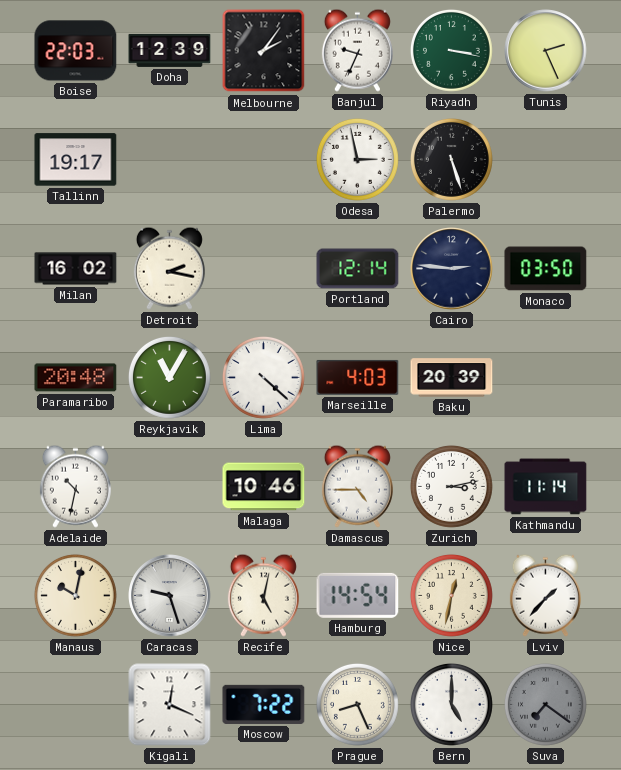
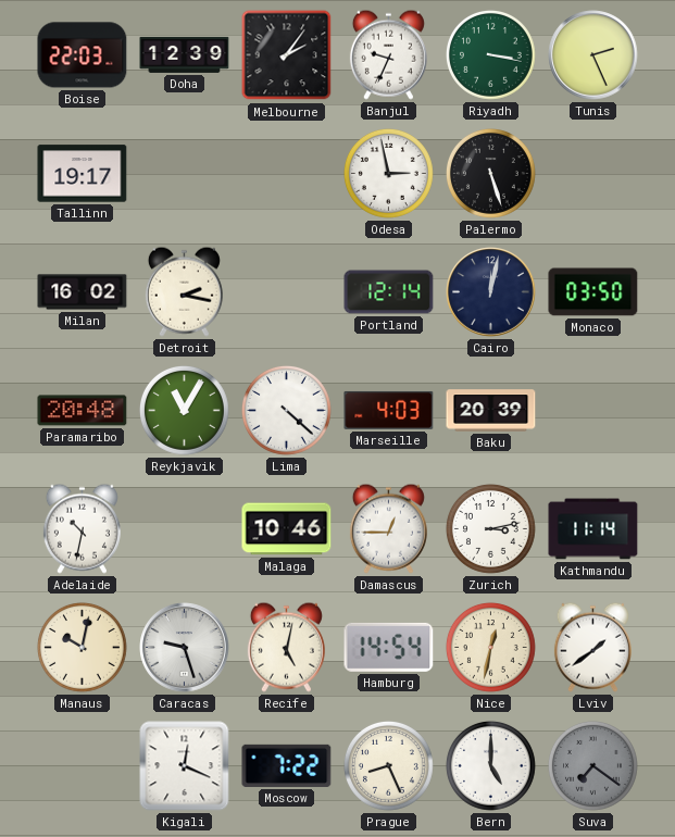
Cairo: 2:46 -> 12:02 (491, 292)
Damascus: 4:45 -> 12:45 (388, 528)
Lviv: 1:37 -> 1:39 (592, 647)
